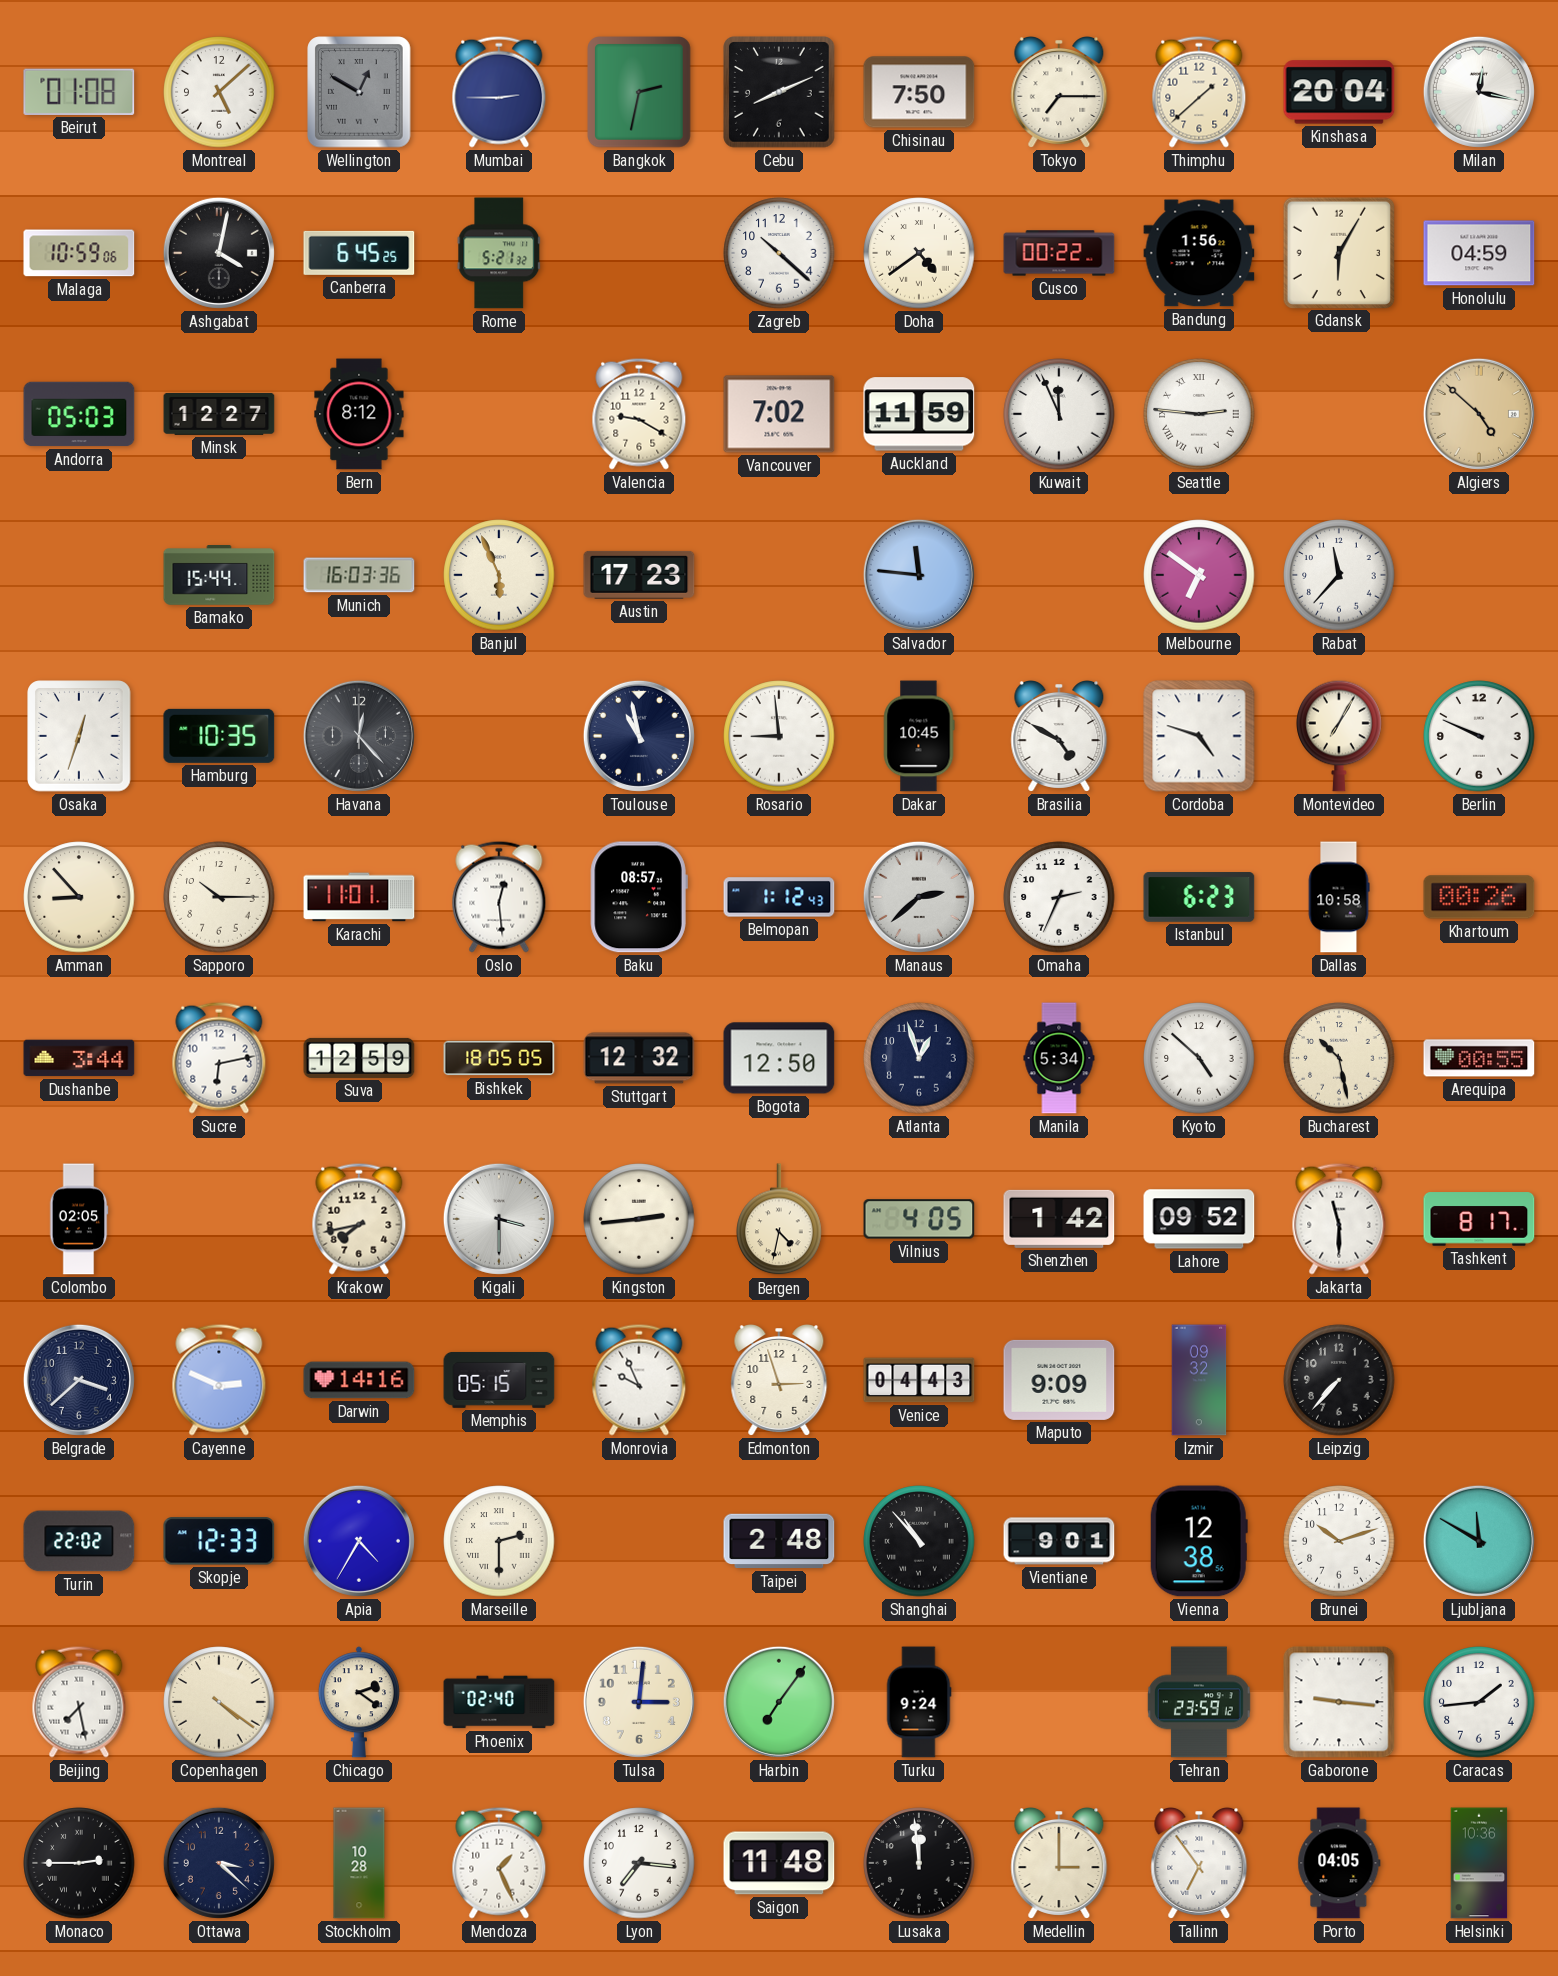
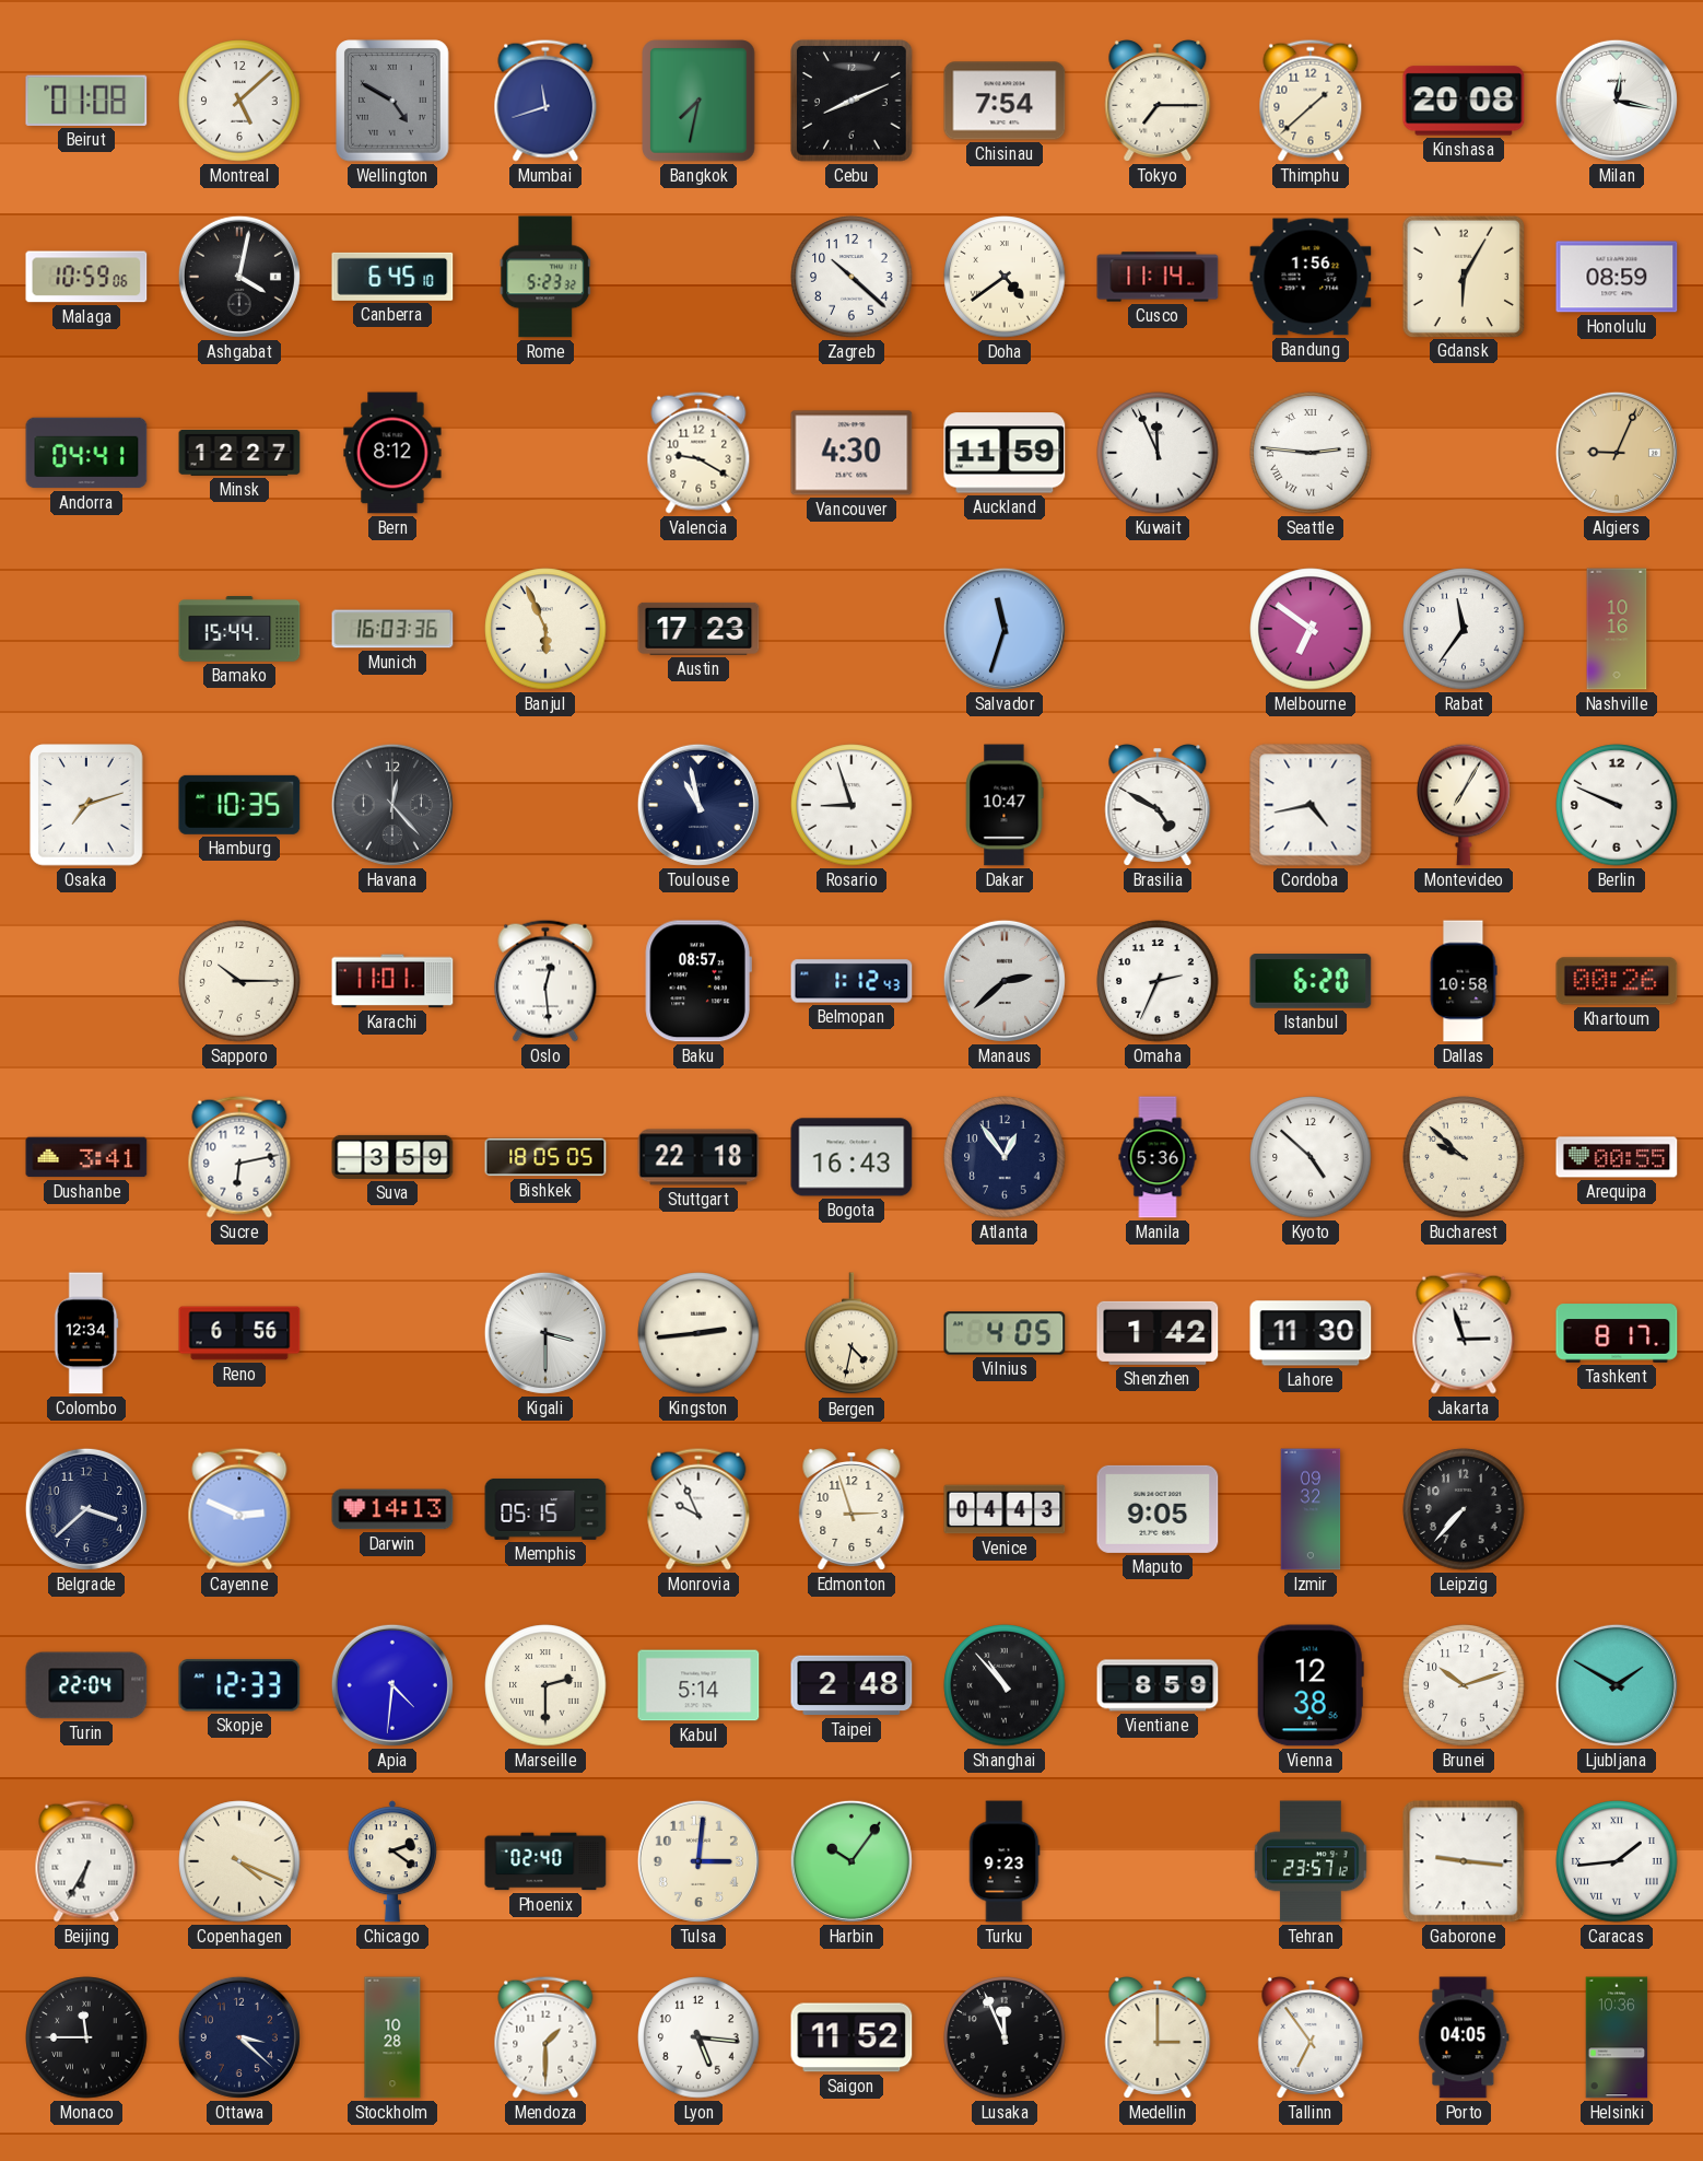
Wellington: 12:50 -> 4:50 (392, 101)
Mumbai: 2:45 -> 11:42 (545, 101)
Bangkok: 2:32 -> 7:32 (698, 101)
Chisinau: 7:50 -> 7:54 (1005, 101)
Kinshasa: 20:04 -> 20:08 (1464, 101)
Canberra: 6:45:25 -> 6:45:10 (392, 277)
Rome: 5:21 -> 5:23 (545, 277)
Cusco: 00:22 -> 11:14 (1158, 277)
Honolulu: 04:59 -> 08:59 (1617, 277)
Andorra: 05:03 -> 04:41 (86, 453)
Vancouver: 7:02 -> 4:30 (852, 453)
Algiers: 4:52 -> 9:04 (1617, 453)
Salvador: 11:46 -> 11:33 (1005, 629)
Rabat: 11:37 -> 11:36 (1464, 629)
Nashville: none -> 10:16 (1617, 629)
Osaka: 12:33 -> 7:12 (86, 805)
Rosario: 8:59 -> 8:57 (852, 805)
Dakar: 10:45 -> 10:47 (1005, 805)
Cordoba: 4:48 -> 4:43 (1311, 805)
Amman: 8:53 -> none (79, 897)
Istanbul: 6:23 -> 6:20 (1311, 981)
Dushanbe: 3:44 -> 3:41 (86, 1157)
Suva: 12:59 -> 3:59 (392, 1157)
Stuttgart: 12:32 -> 22:18 (698, 1157)
Bogota: 12:50 -> 16:43 (852, 1157)
Atlanta: 12:57 -> 12:54 (1005, 1157)
Manila: 5:34 -> 5:36 (1158, 1157)
Bucharest: 10:28 -> 9:52 (1464, 1157)
Colombo: 02:05 -> 12:34 (86, 1333)
Reno: none -> 6:56 (239, 1333)
Krakow: 7:43 -> none (359, 1219)
Lahore: 09:52 -> 11:30 (1311, 1333)
Jakarta: 11:30 -> 2:57 (1464, 1333)
Darwin: 14:16 -> 14:13 (392, 1509)
Maputo: 9:09 -> 9:05 (1158, 1509)
Turin: 22:02 -> 22:04 (86, 1685)
Apia: 4:35 -> 4:31 (392, 1685)
Kabul: none -> 5:14 (698, 1685)
Vientiane: 9:01 -> 8:59 (1158, 1685)
Ljubljana: 11:50 -> 1:50 (1617, 1685)
Beijing: 7:28 -> 6:35 (86, 1861)
Copenhagen: 4:21 -> 4:19 (239, 1861)
Harbin: 7:06 -> 10:06 (852, 1861)
Turku: 9:24 -> 9:23 (1005, 1861)
Tehran: 23:59 -> 23:57 (1311, 1861)
Caracas numerals: Arabic -> Roman (1617, 1861)
Monaco: 2:45 -> 11:45 (86, 2037)
Mendoza: 1:26 -> 1:30 (545, 2037)
Lyon: 7:16 -> 5:16 (698, 2037)
Saigon: 11:48 -> 11:52 (852, 2037)
Lusaka: 11:59 -> 11:56 (1005, 2037)
